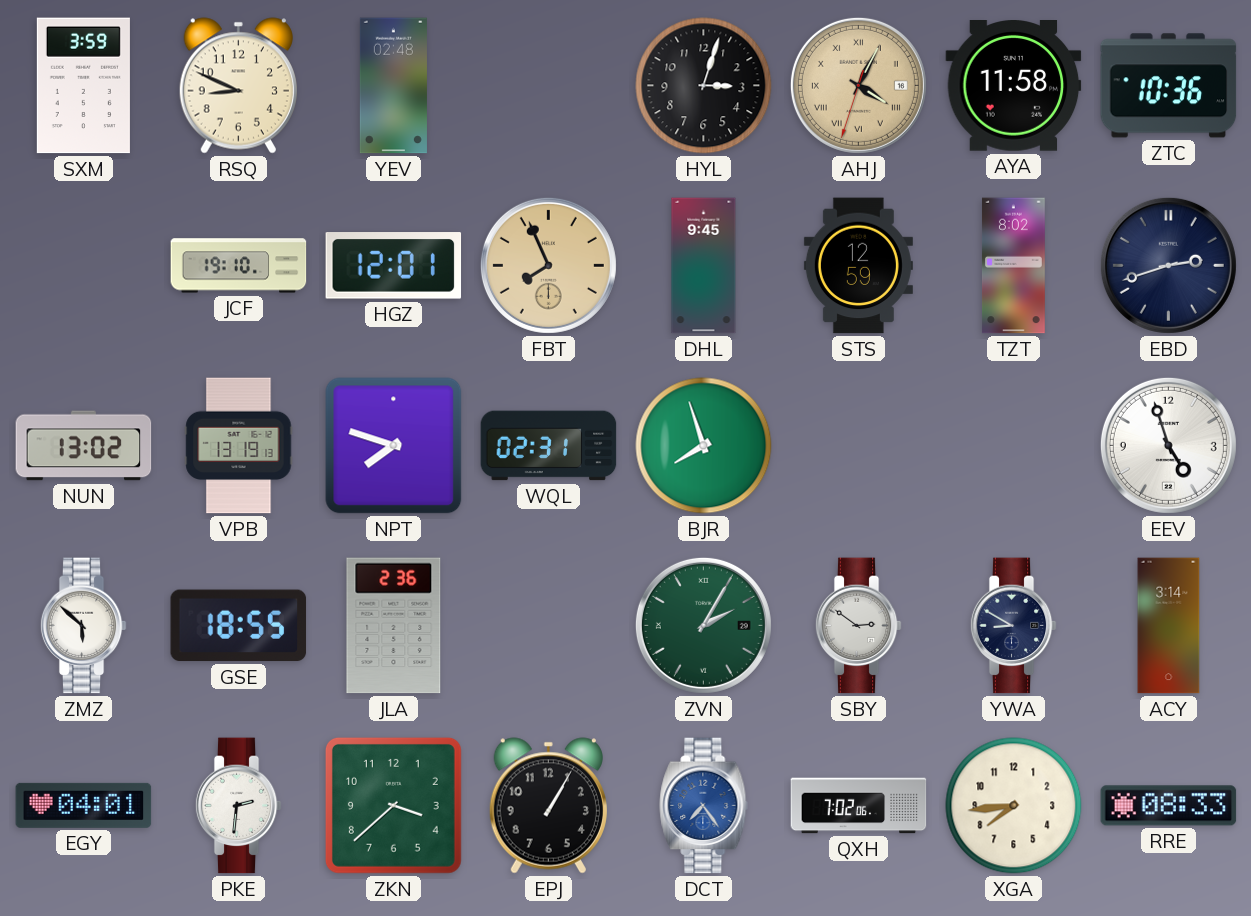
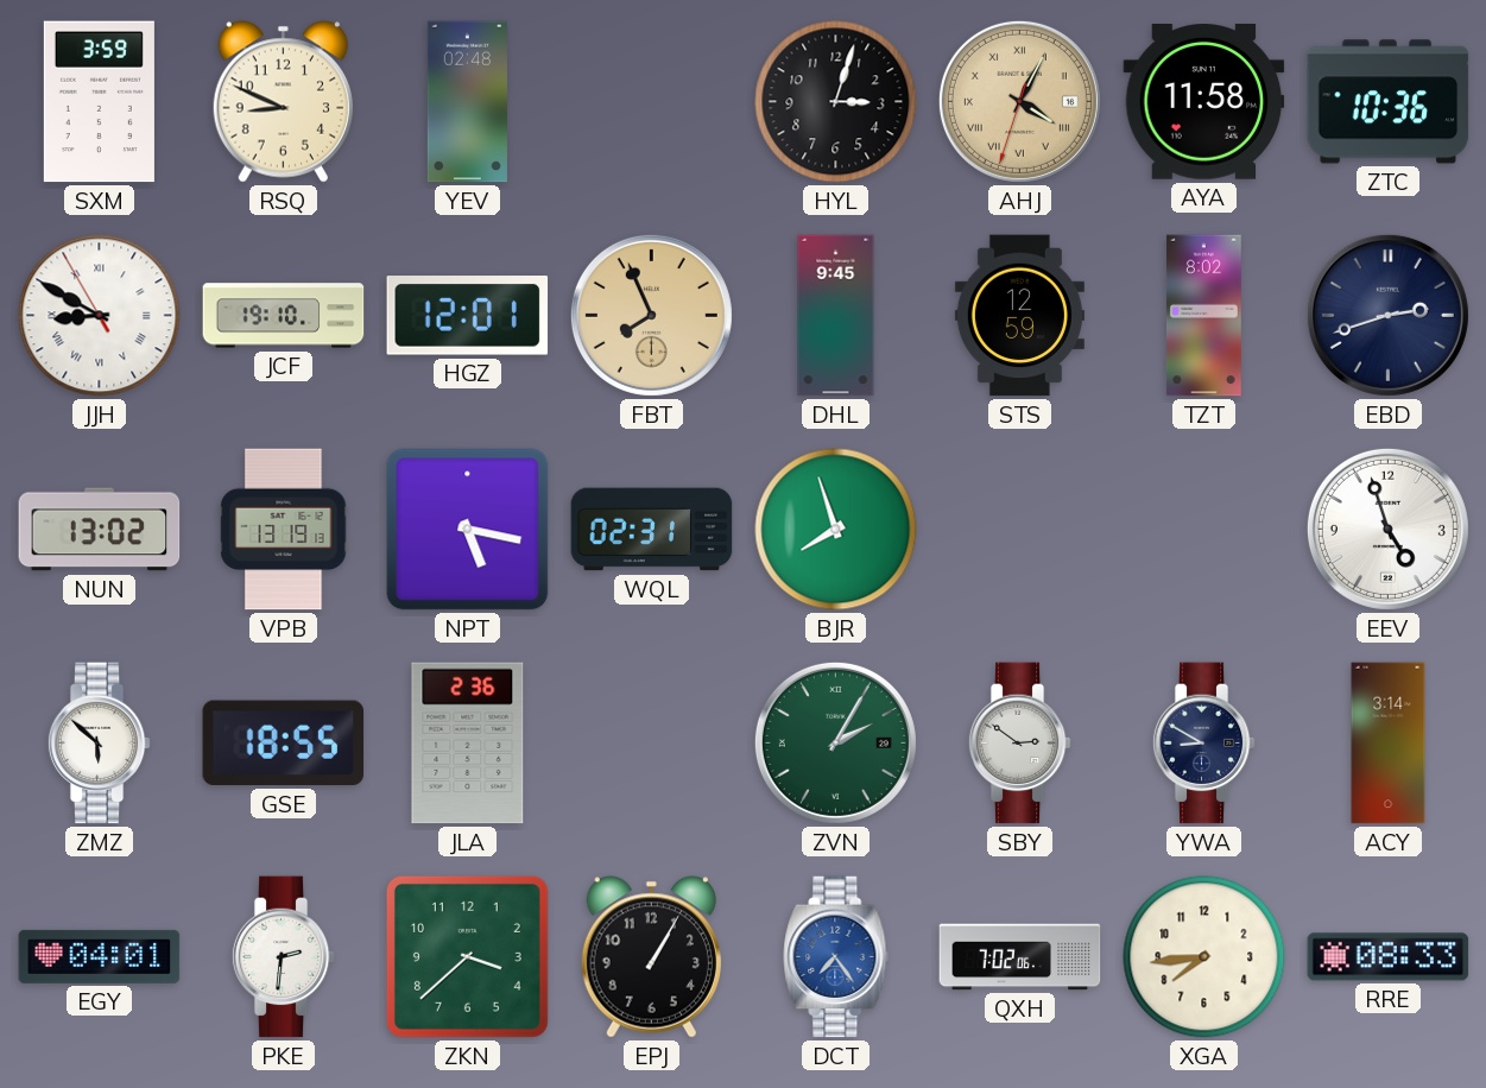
JJH: none -> 8:49 (100, 316)
NPT: 7:48 -> 5:17 (468, 530)
